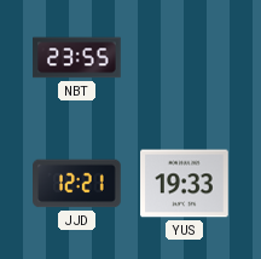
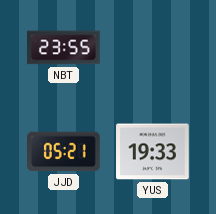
JJD: 12:21 -> 05:21 (64, 152)
